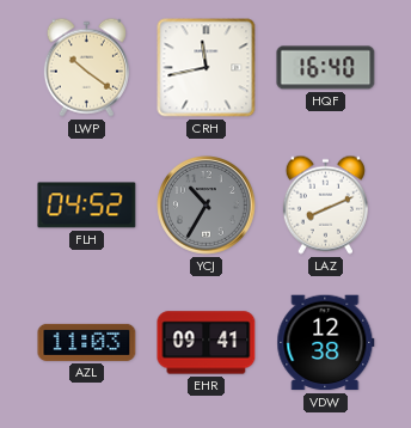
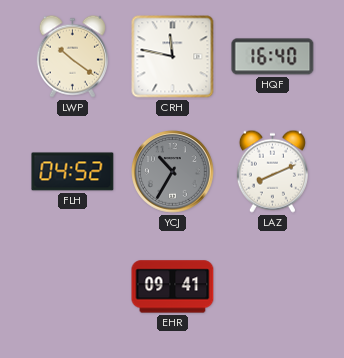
CRH: 11:43 -> 11:47 (173, 57)
AZL: 11:03 -> none (87, 342)
VDW: 12:38 -> none (326, 343)
